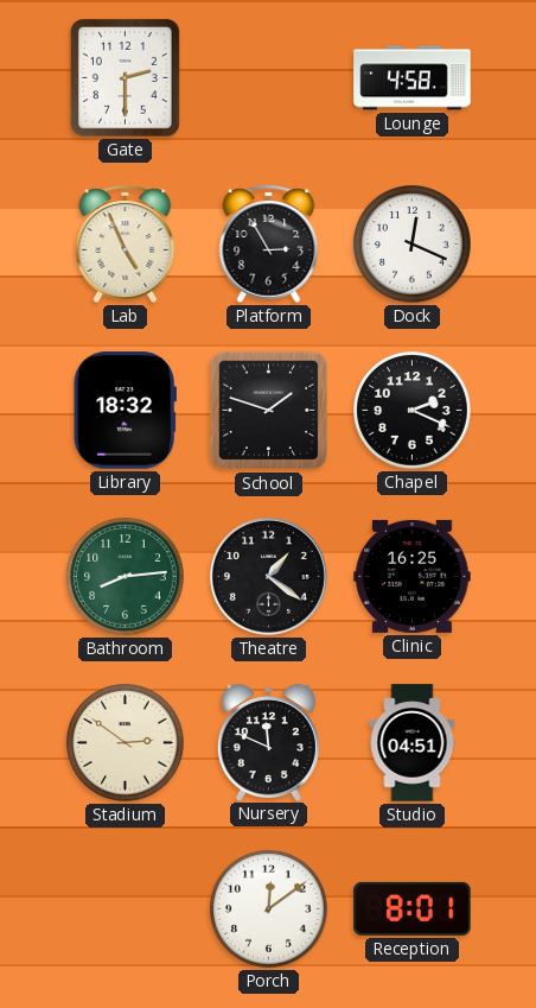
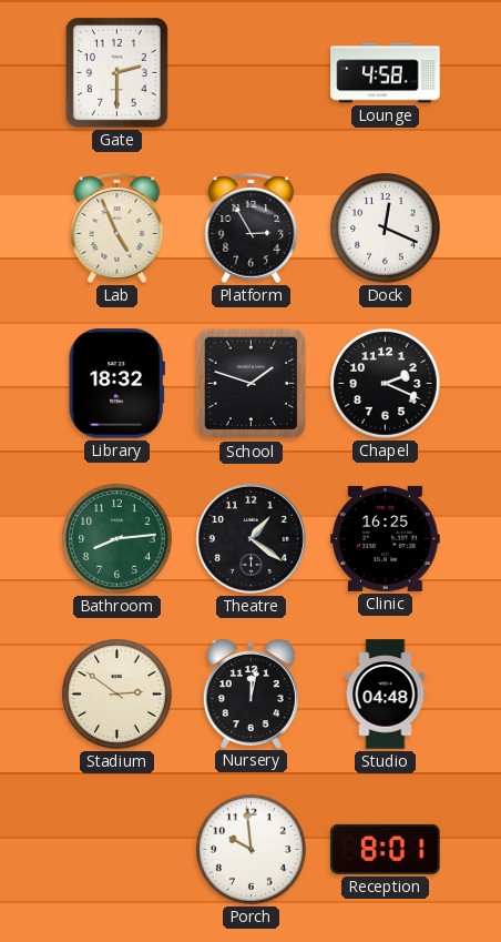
Nursery: 11:49 -> 12:02 (250, 693)
Studio: 04:51 -> 04:48 (386, 695)
Porch: 12:09 -> 9:59 (252, 850)
